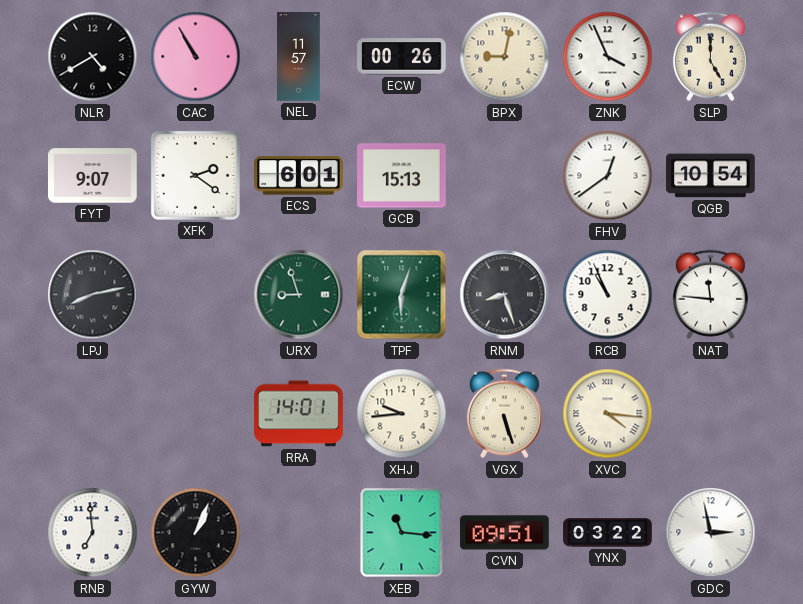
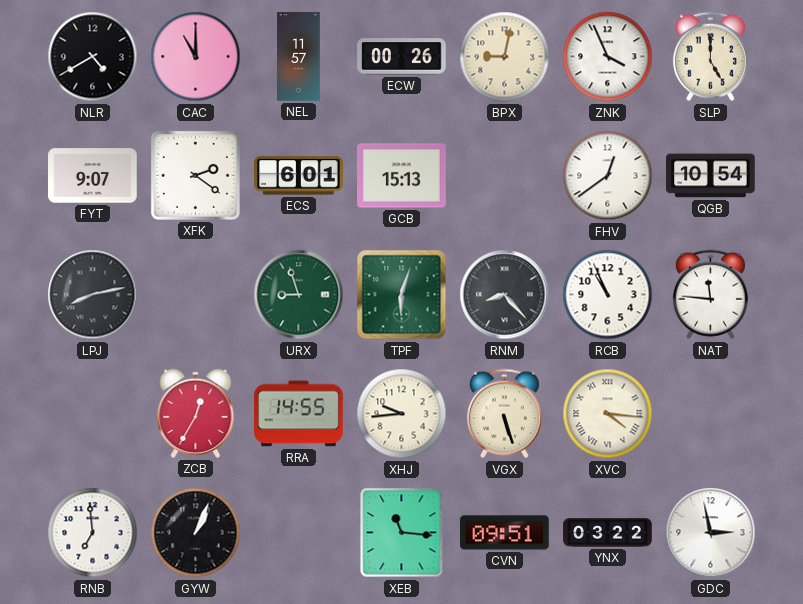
CAC: 10:55 -> 11:00 (196, 57)
RNM: 8:27 -> 8:23 (505, 295)
ZCB: none -> 12:35 (196, 413)
RRA: 14:01 -> 14:55 (299, 414)
